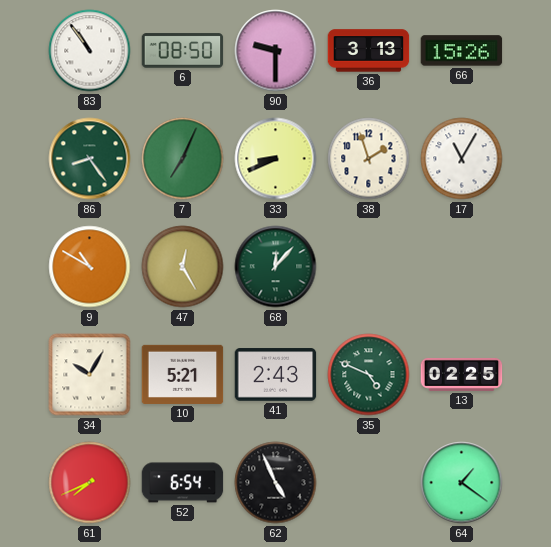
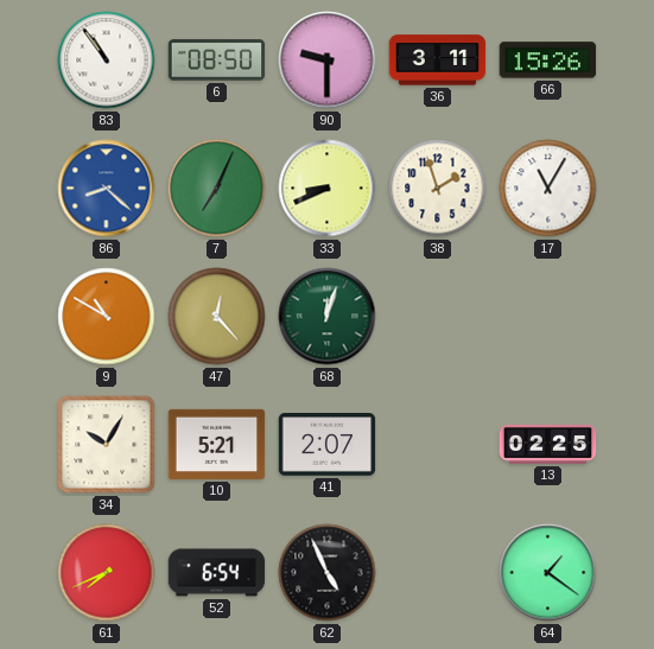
36: 3:13 -> 3:11 (438, 61)
86: 8:24 -> 8:22 (107, 189)
86 dial: green -> blue (107, 189)
47: 12:25 -> 12:23 (217, 317)
68: 12:07 -> 12:03 (328, 317)
41: 2:43 -> 2:07 (328, 445)
35: 4:49 -> none (369, 375)
